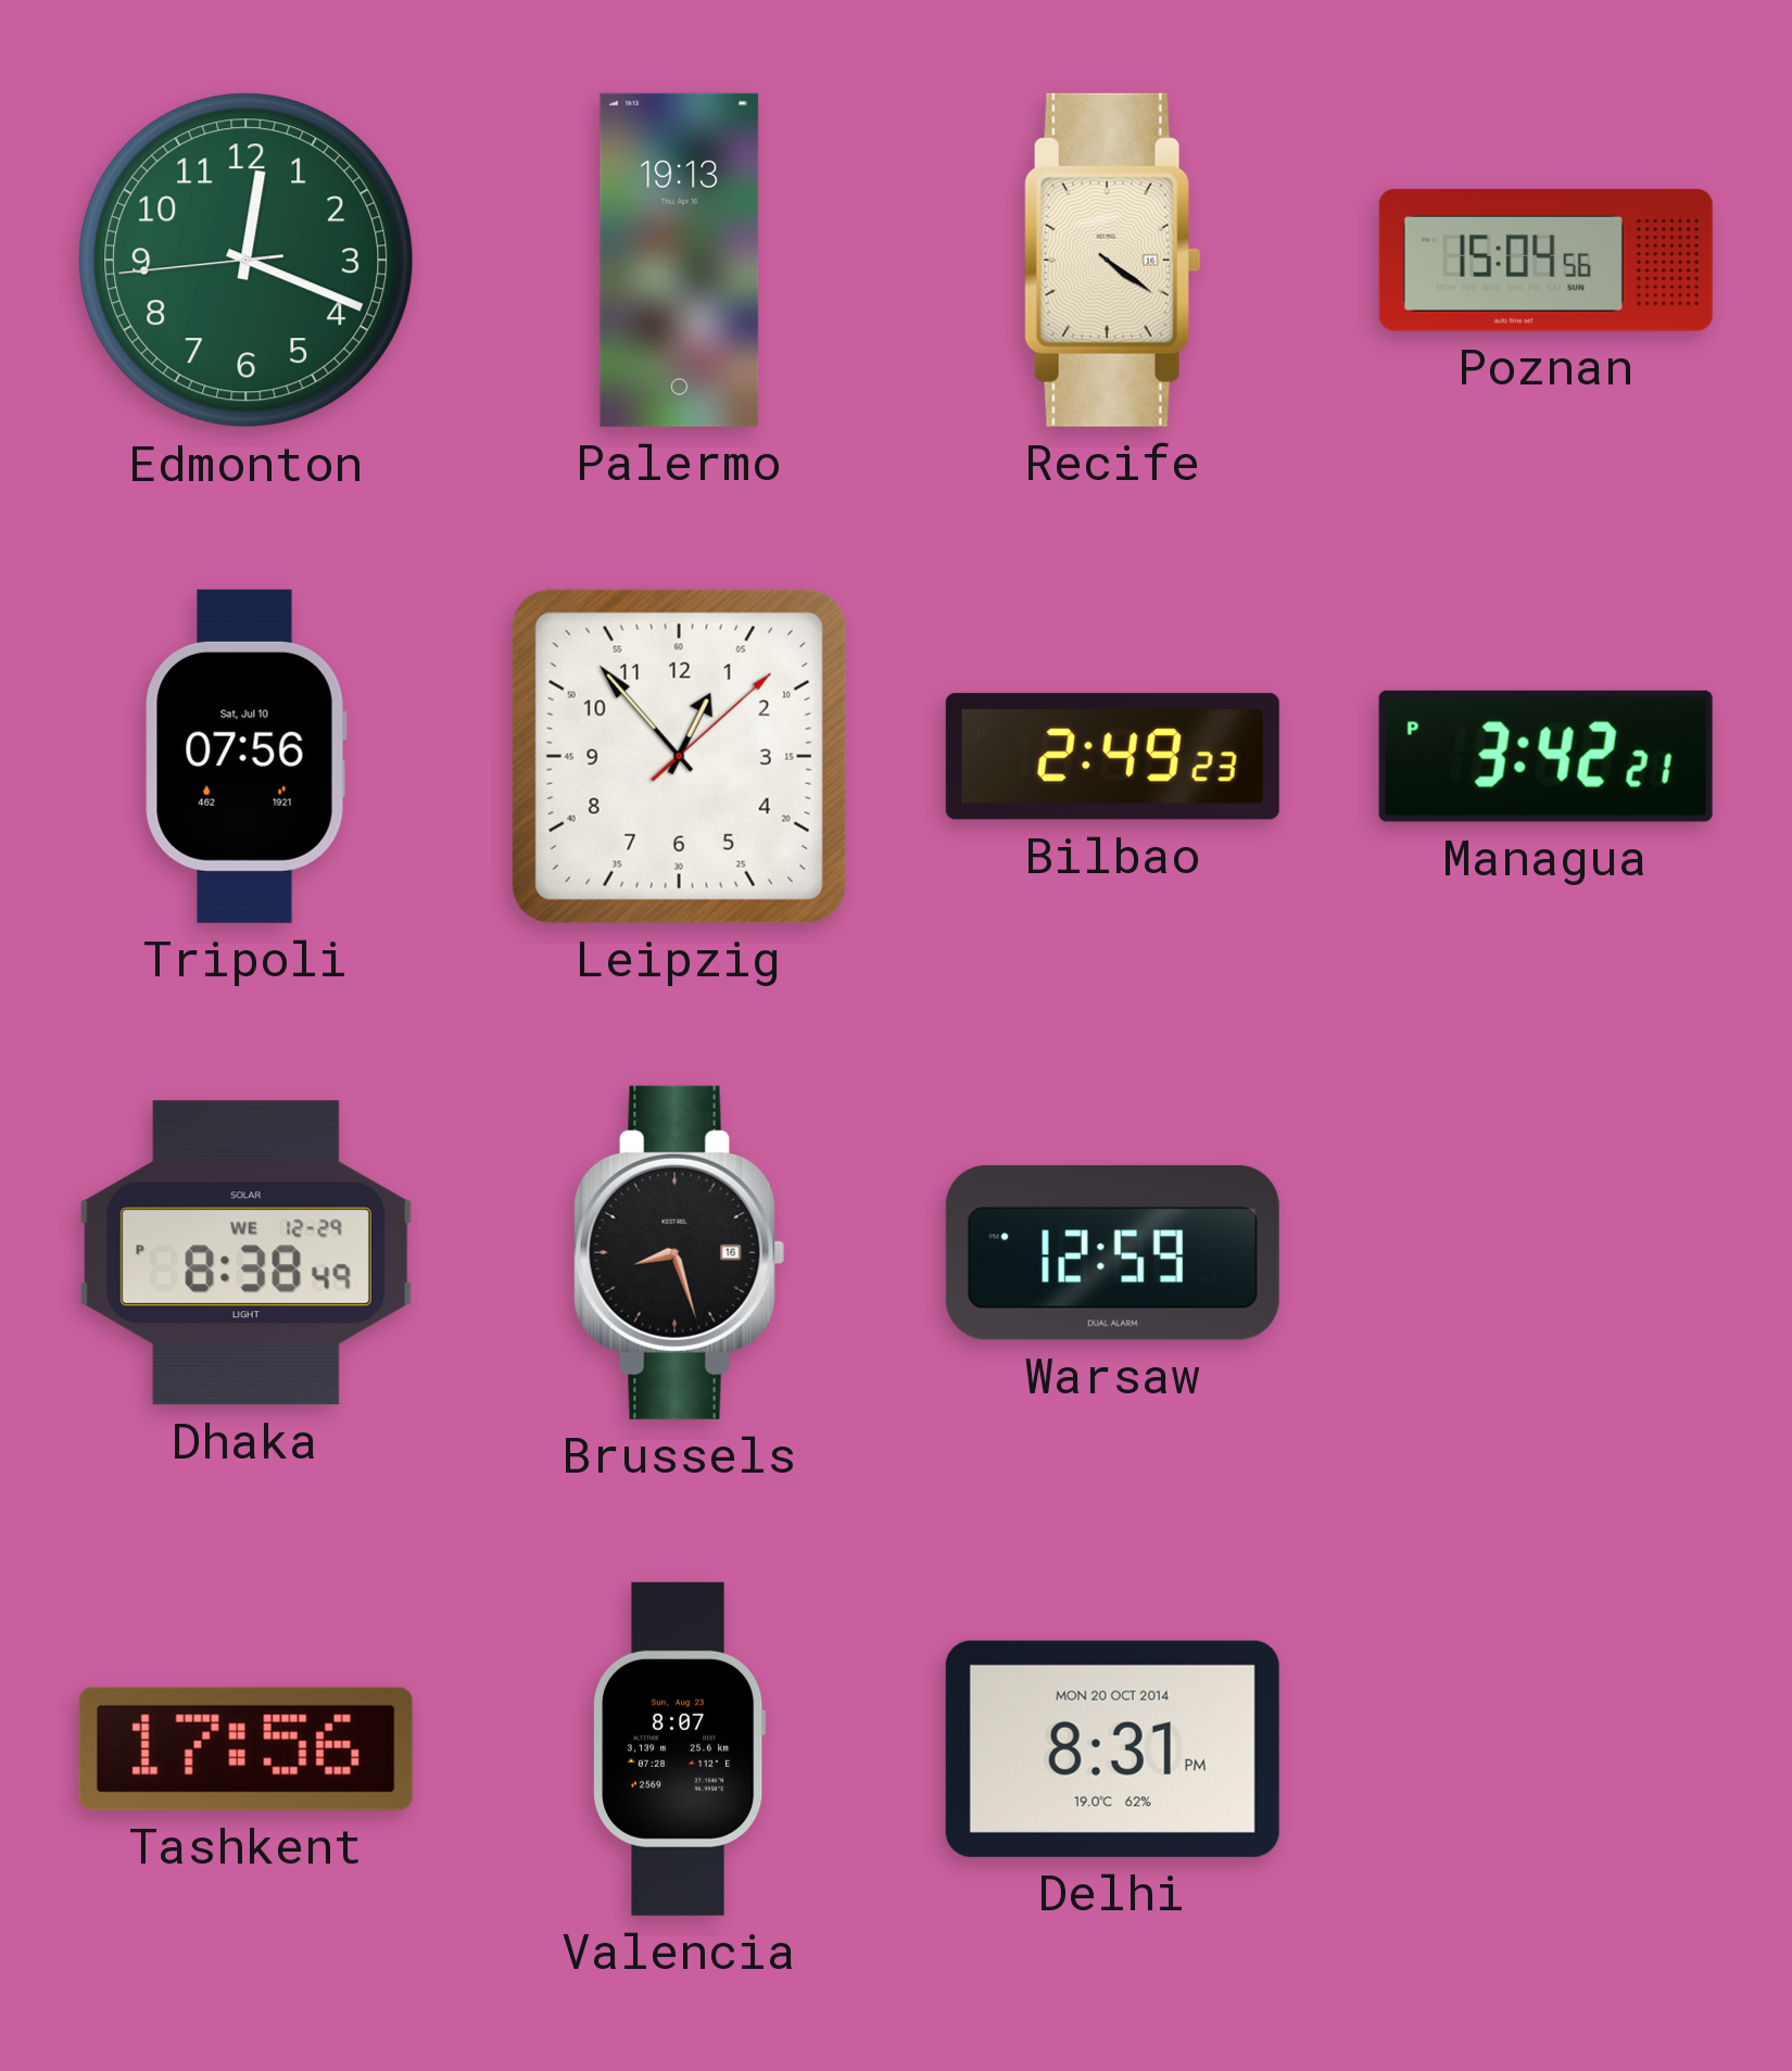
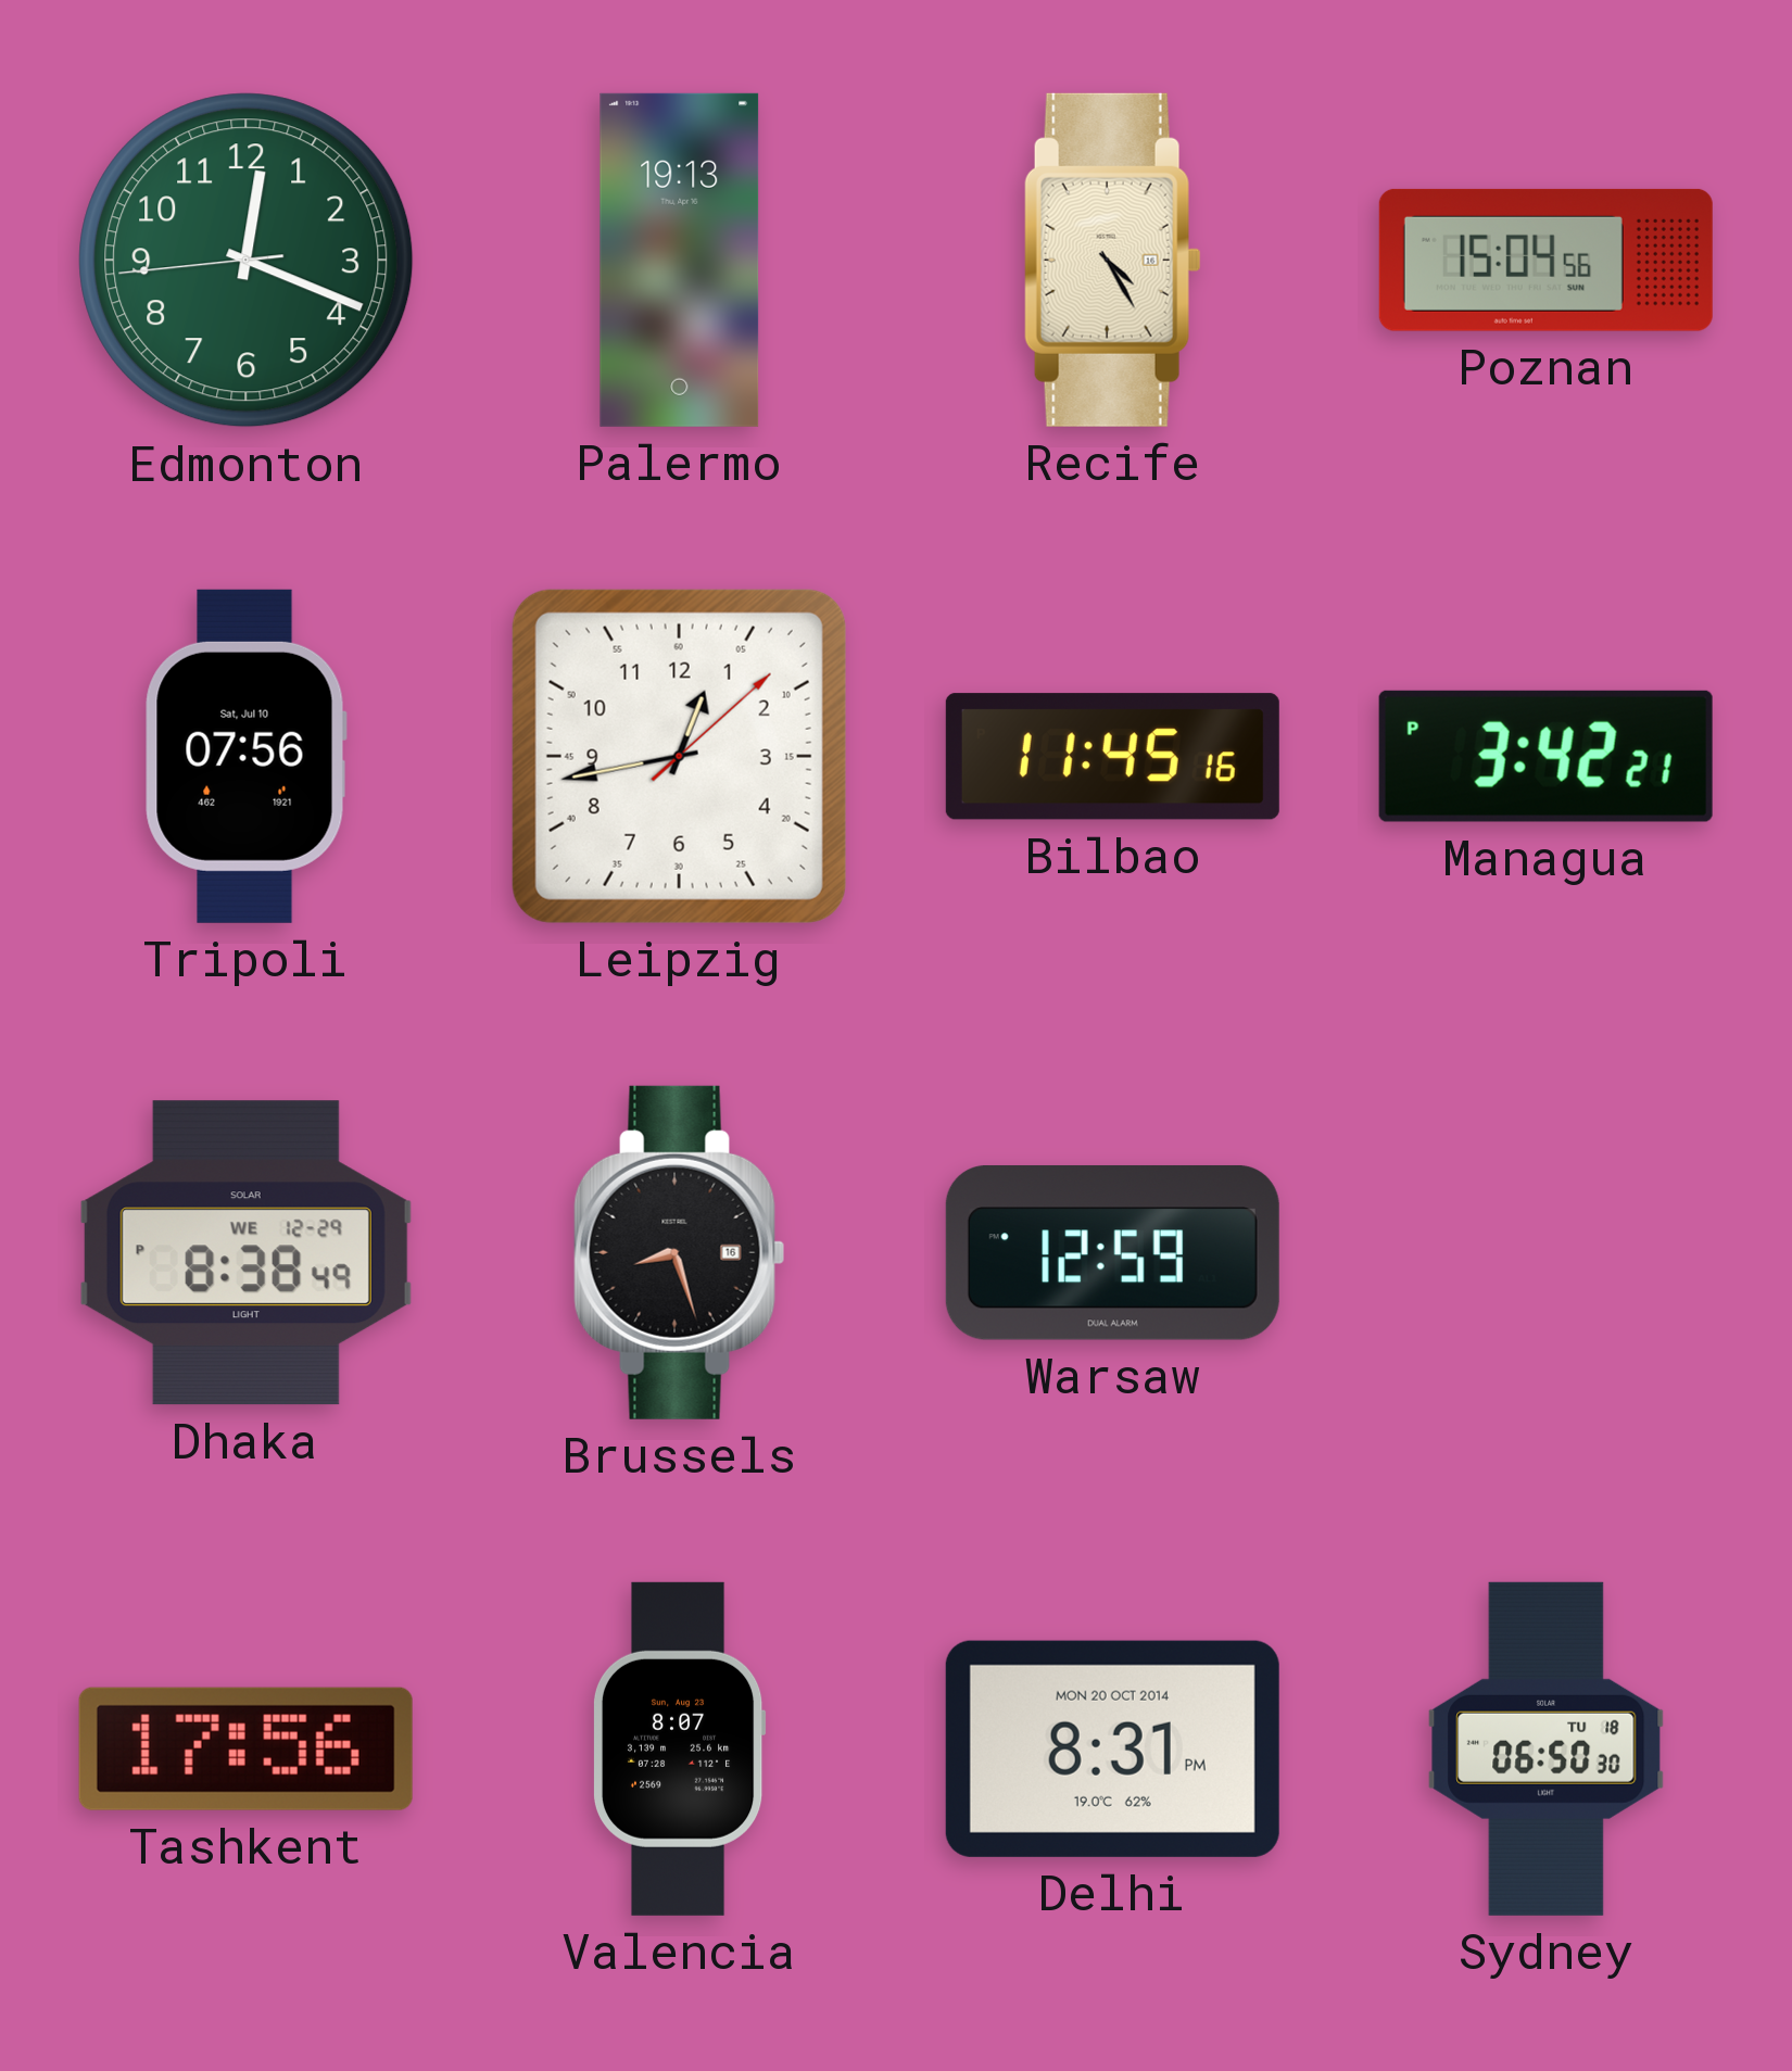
Recife: 4:21 -> 4:25 (1112, 260)
Leipzig: 12:53 -> 12:43 (679, 756)
Bilbao: 2:49 -> 11:45 (1112, 757)
Sydney: none -> 06:50 (1547, 1748)
